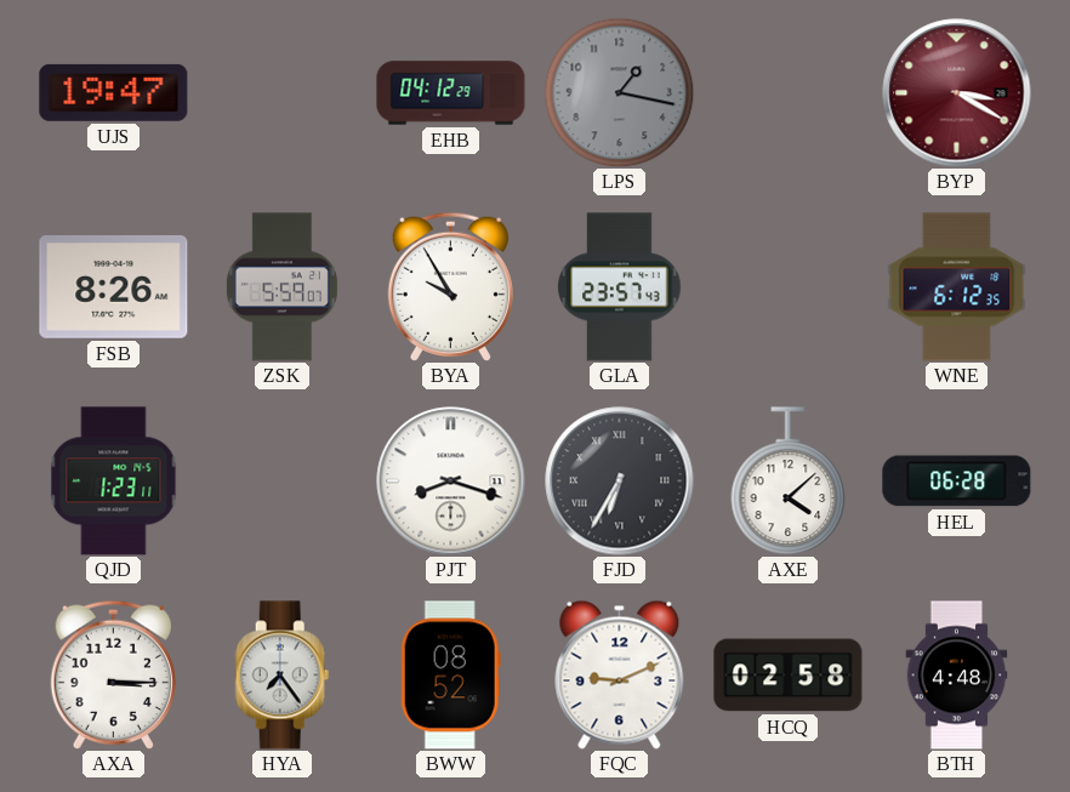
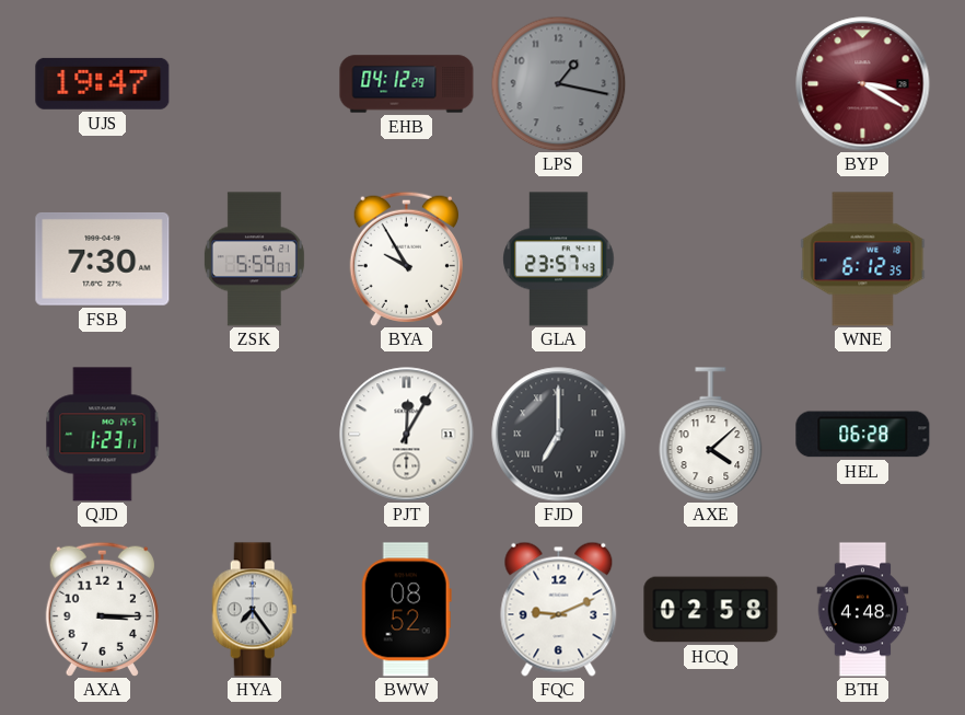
FSB: 8:26 -> 7:30 (103, 258)
PJT: 8:18 -> 12:05 (407, 435)
FJD: 6:35 -> 7:00 (559, 435)
